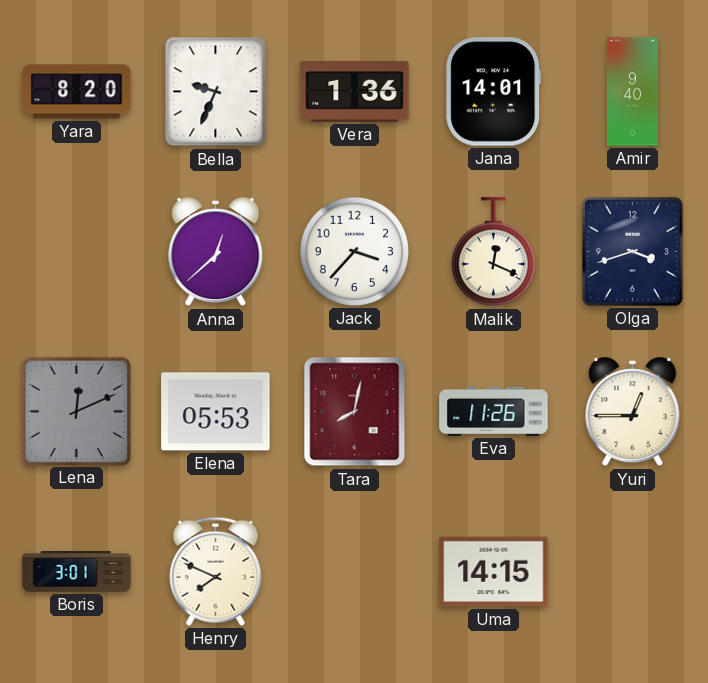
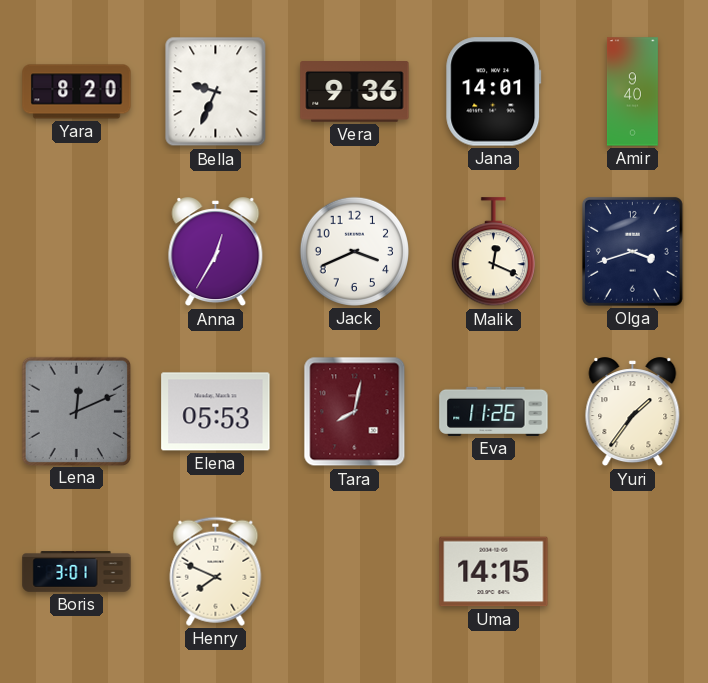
Vera: 1:36 -> 9:36 (355, 92)
Anna: 12:38 -> 12:35 (216, 252)
Jack: 3:37 -> 3:41 (354, 251)
Yuri: 12:45 -> 1:36 (633, 412)
